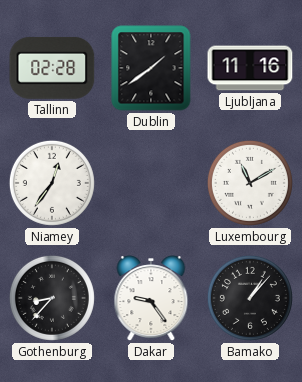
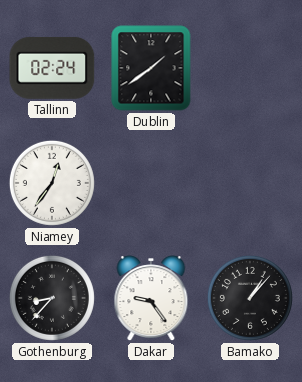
Tallinn: 02:28 -> 02:24 (52, 68)
Ljubljana: 11:16 -> none (250, 68)
Luxembourg: 11:10 -> none (250, 183)
